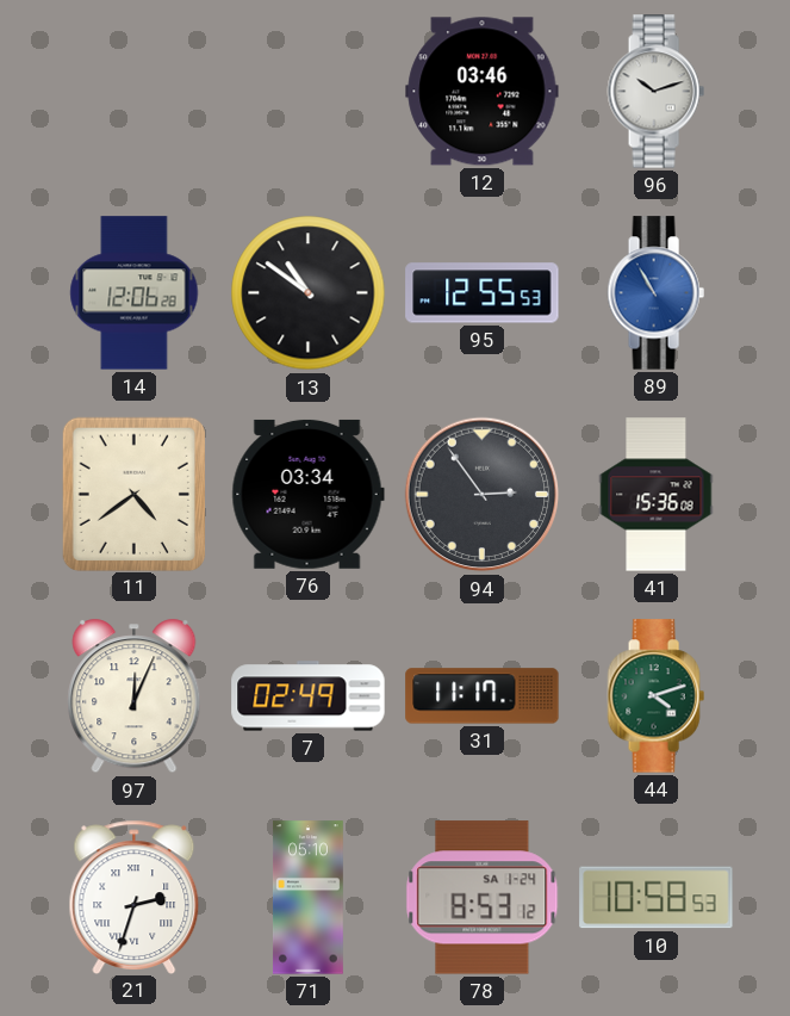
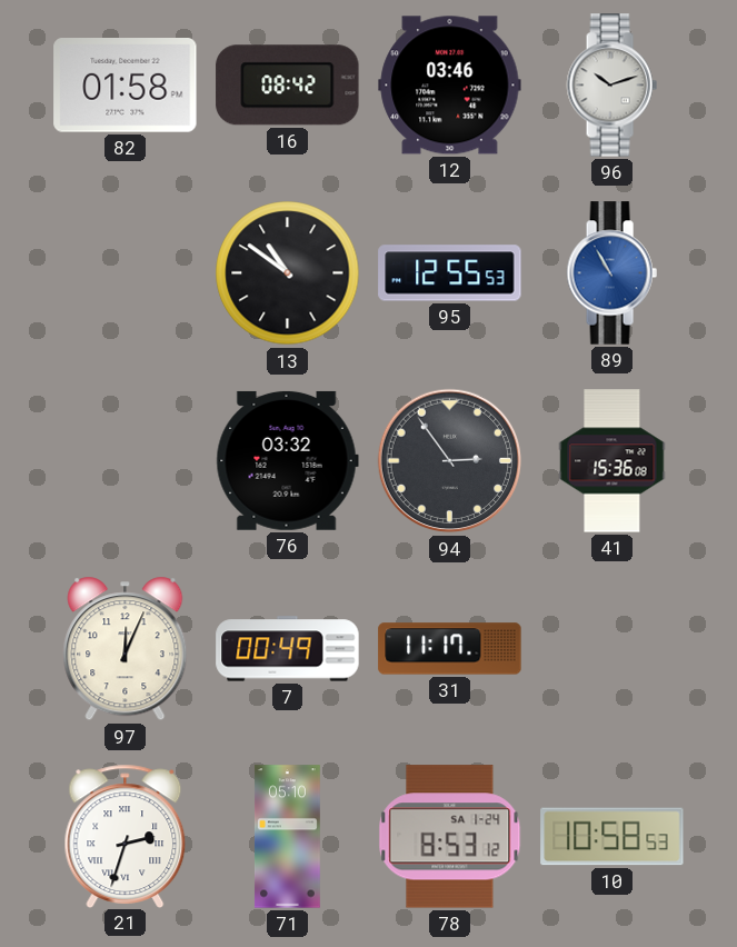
82: none -> 01:58 (126, 86)
16: none -> 08:42 (288, 86)
14: 12:06 -> none (135, 293)
11: 4:39 -> none (133, 494)
76: 03:34 -> 03:32 (287, 460)
7: 02:49 -> 00:49 (288, 649)
44: 4:12 -> none (655, 696)
